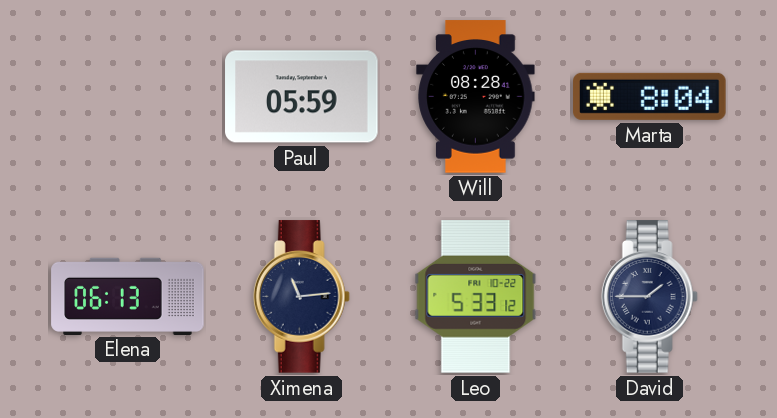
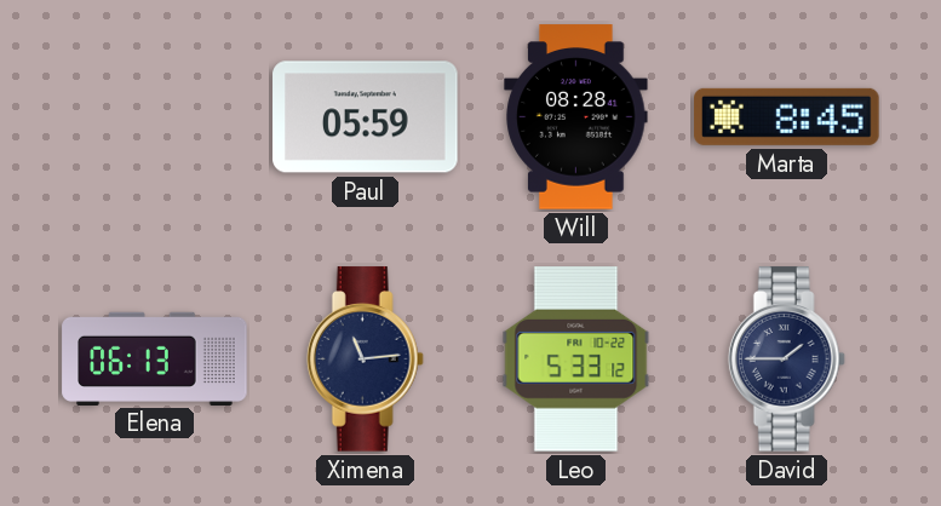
Marta: 8:04 -> 8:45 (787, 116)
